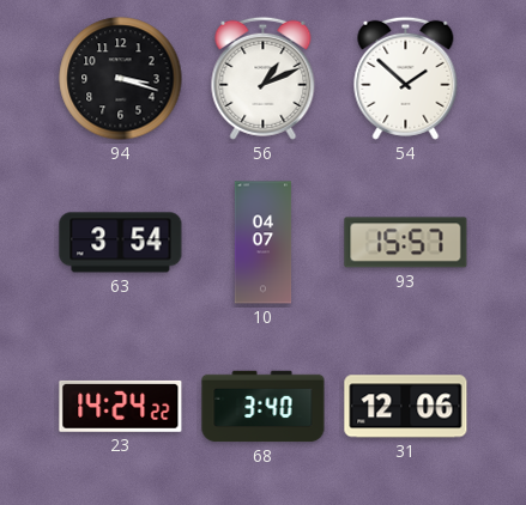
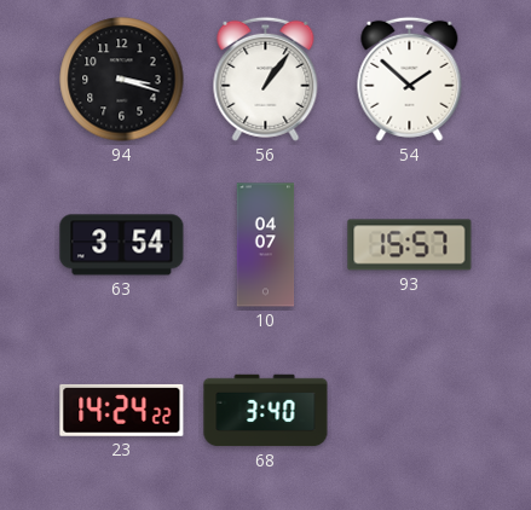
56: 1:11 -> 1:06 (266, 79)
31: 12:06 -> none (406, 407)
